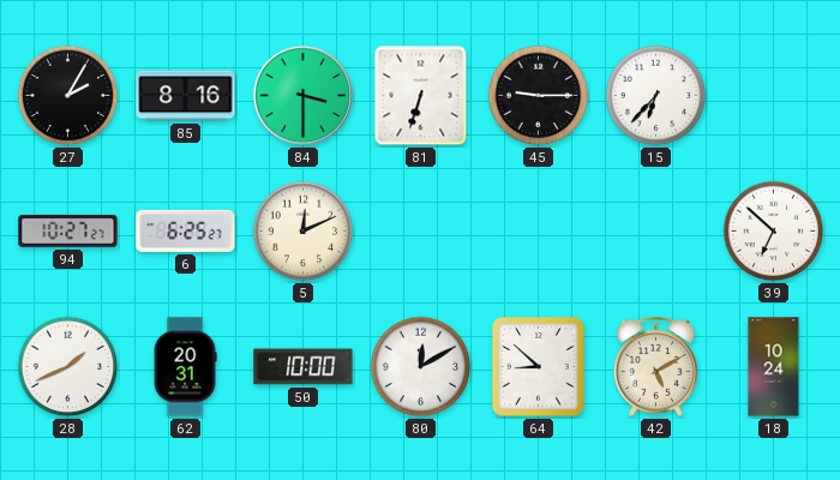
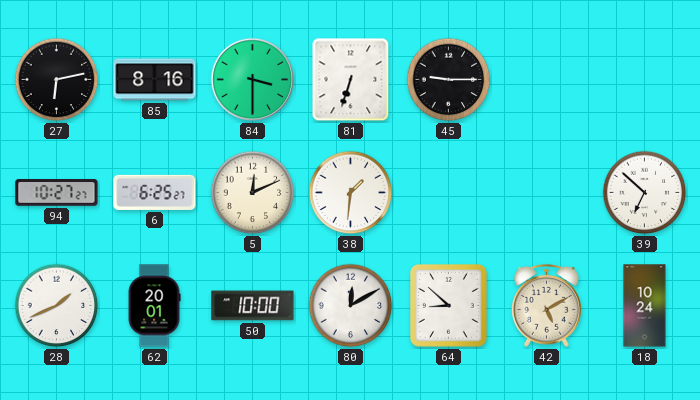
27: 2:05 -> 6:13 (57, 80)
15: 6:37 -> none (656, 96)
38: none -> 1:31 (351, 193)
62: 20:31 -> 20:01 (154, 306)
